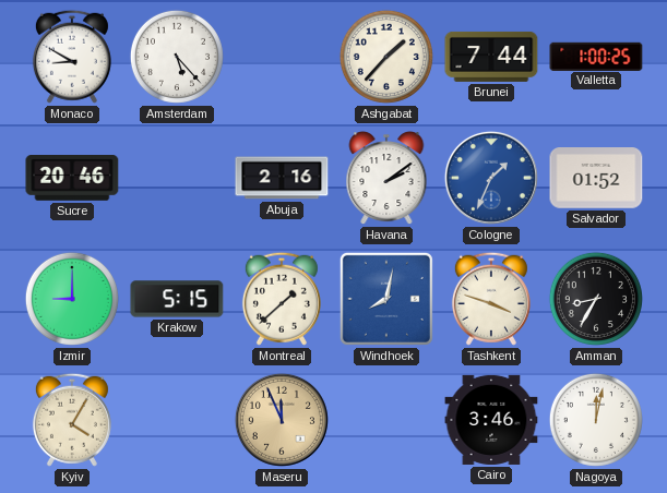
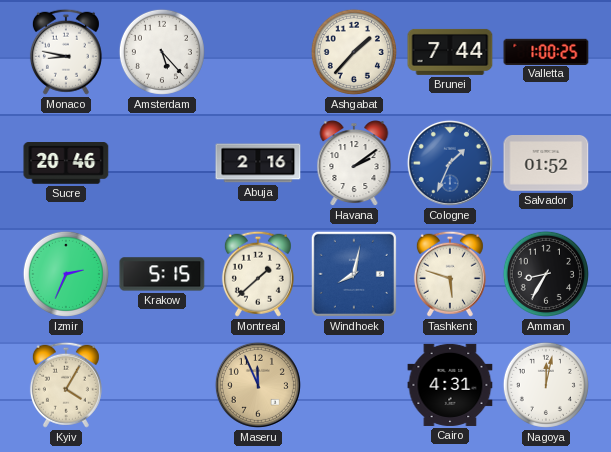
Monaco: 8:50 -> 8:47 (66, 52)
Izmir: 9:00 -> 2:34 (66, 274)
Tashkent: 3:48 -> 5:48 (450, 274)
Cairo: 3:46 -> 4:31 (450, 385)
